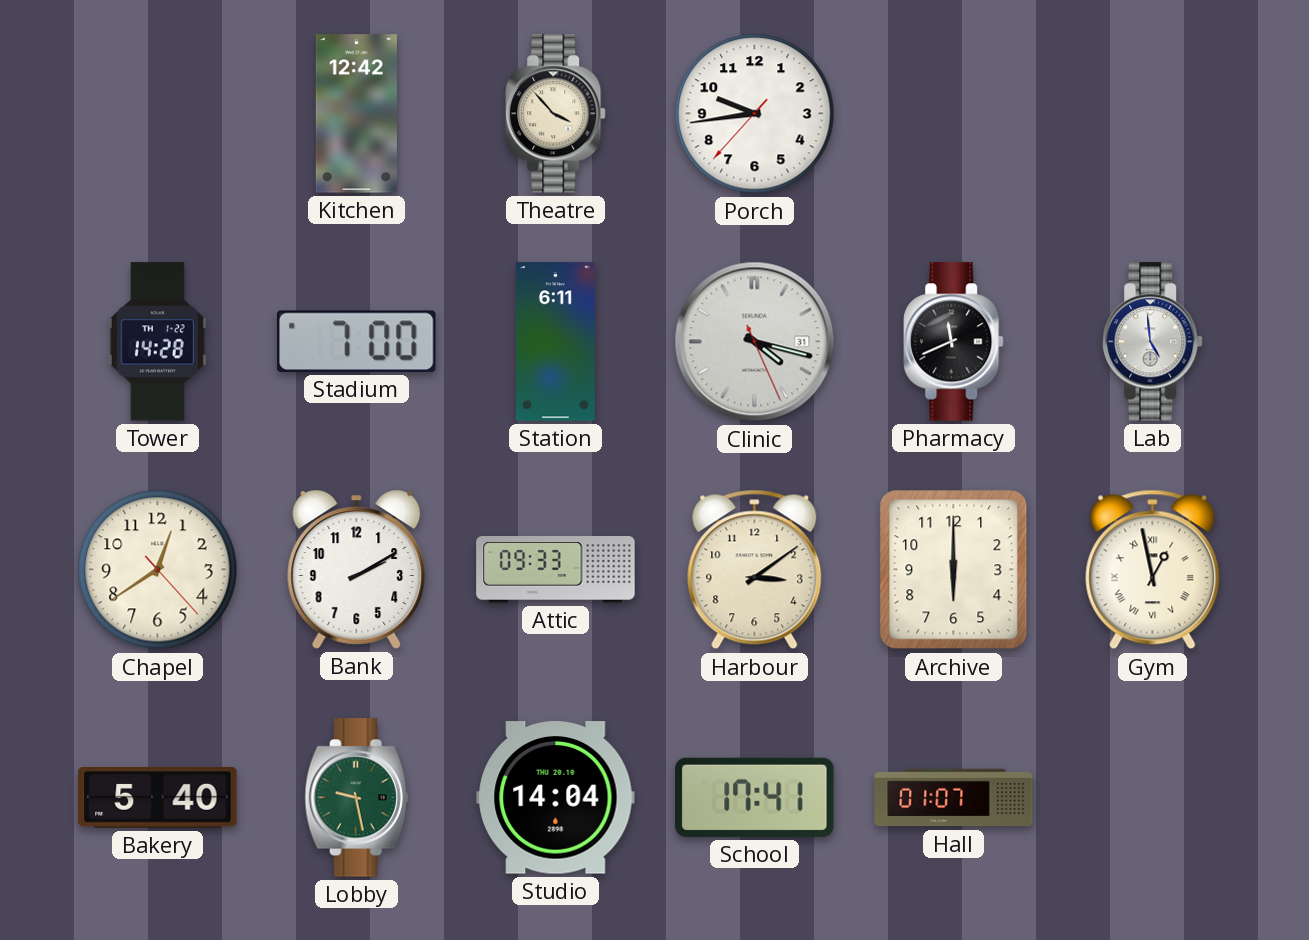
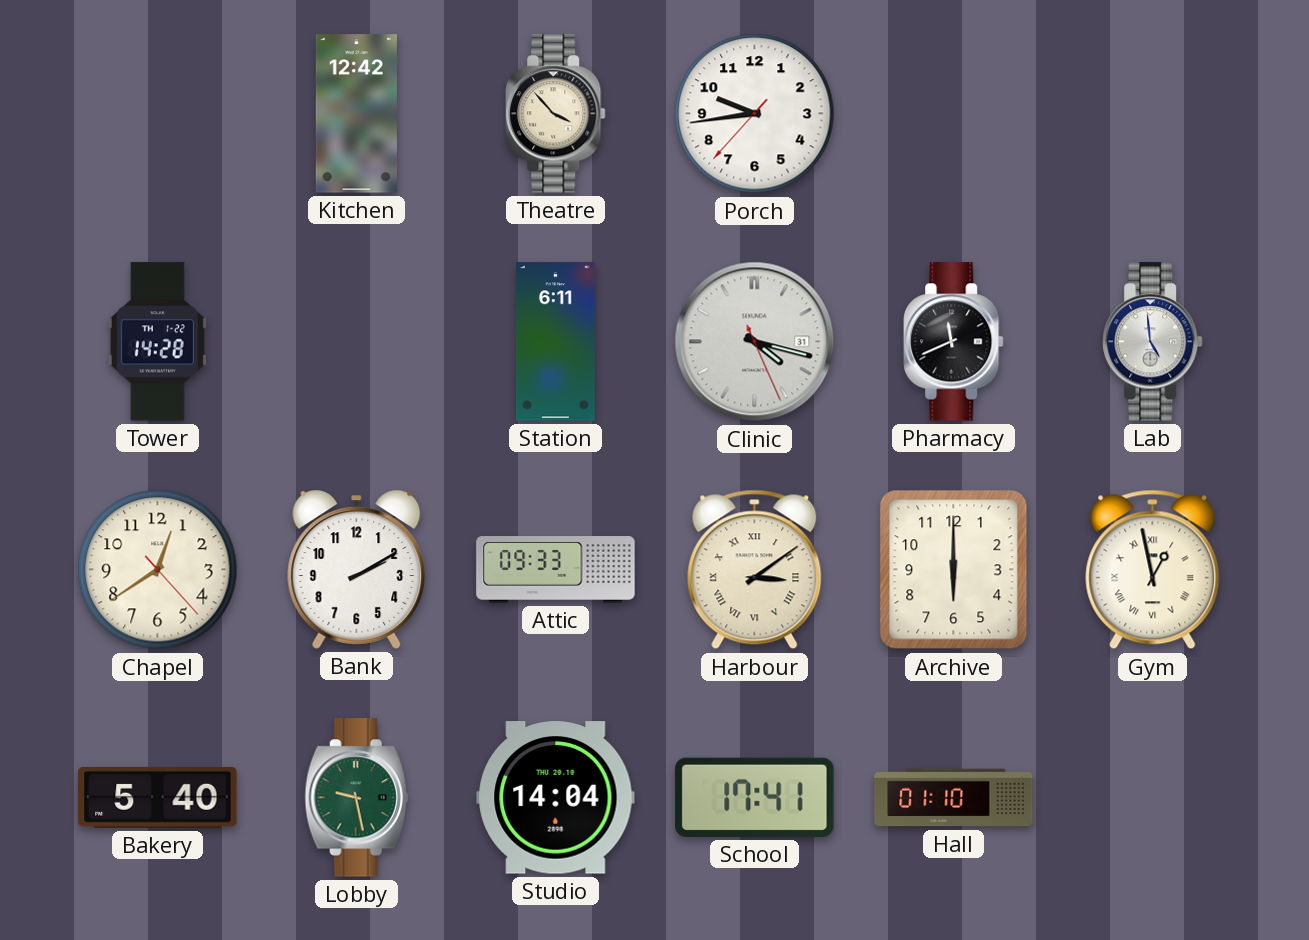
Stadium: 7:00 -> none (356, 341)
Harbour numerals: Arabic -> Roman (755, 570)
Hall: 01:07 -> 01:10 (954, 798)
